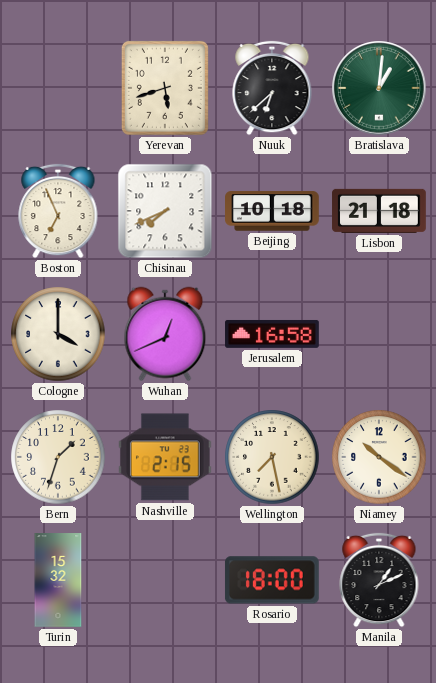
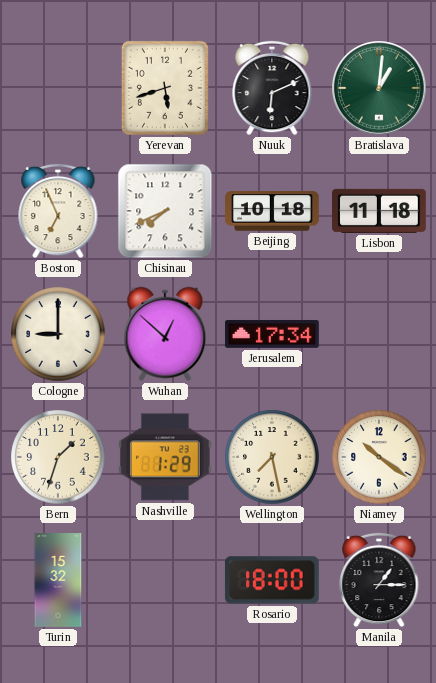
Nuuk: 6:38 -> 6:11 (272, 88)
Lisbon: 21:18 -> 11:18 (379, 211)
Cologne: 4:00 -> 9:00 (58, 334)
Wuhan: 12:41 -> 12:52 (165, 334)
Jerusalem: 16:58 -> 17:34 (272, 334)
Nashville: 2:15 -> 1:29 (165, 457)
Manila: 1:11 -> 1:15 (379, 580)
